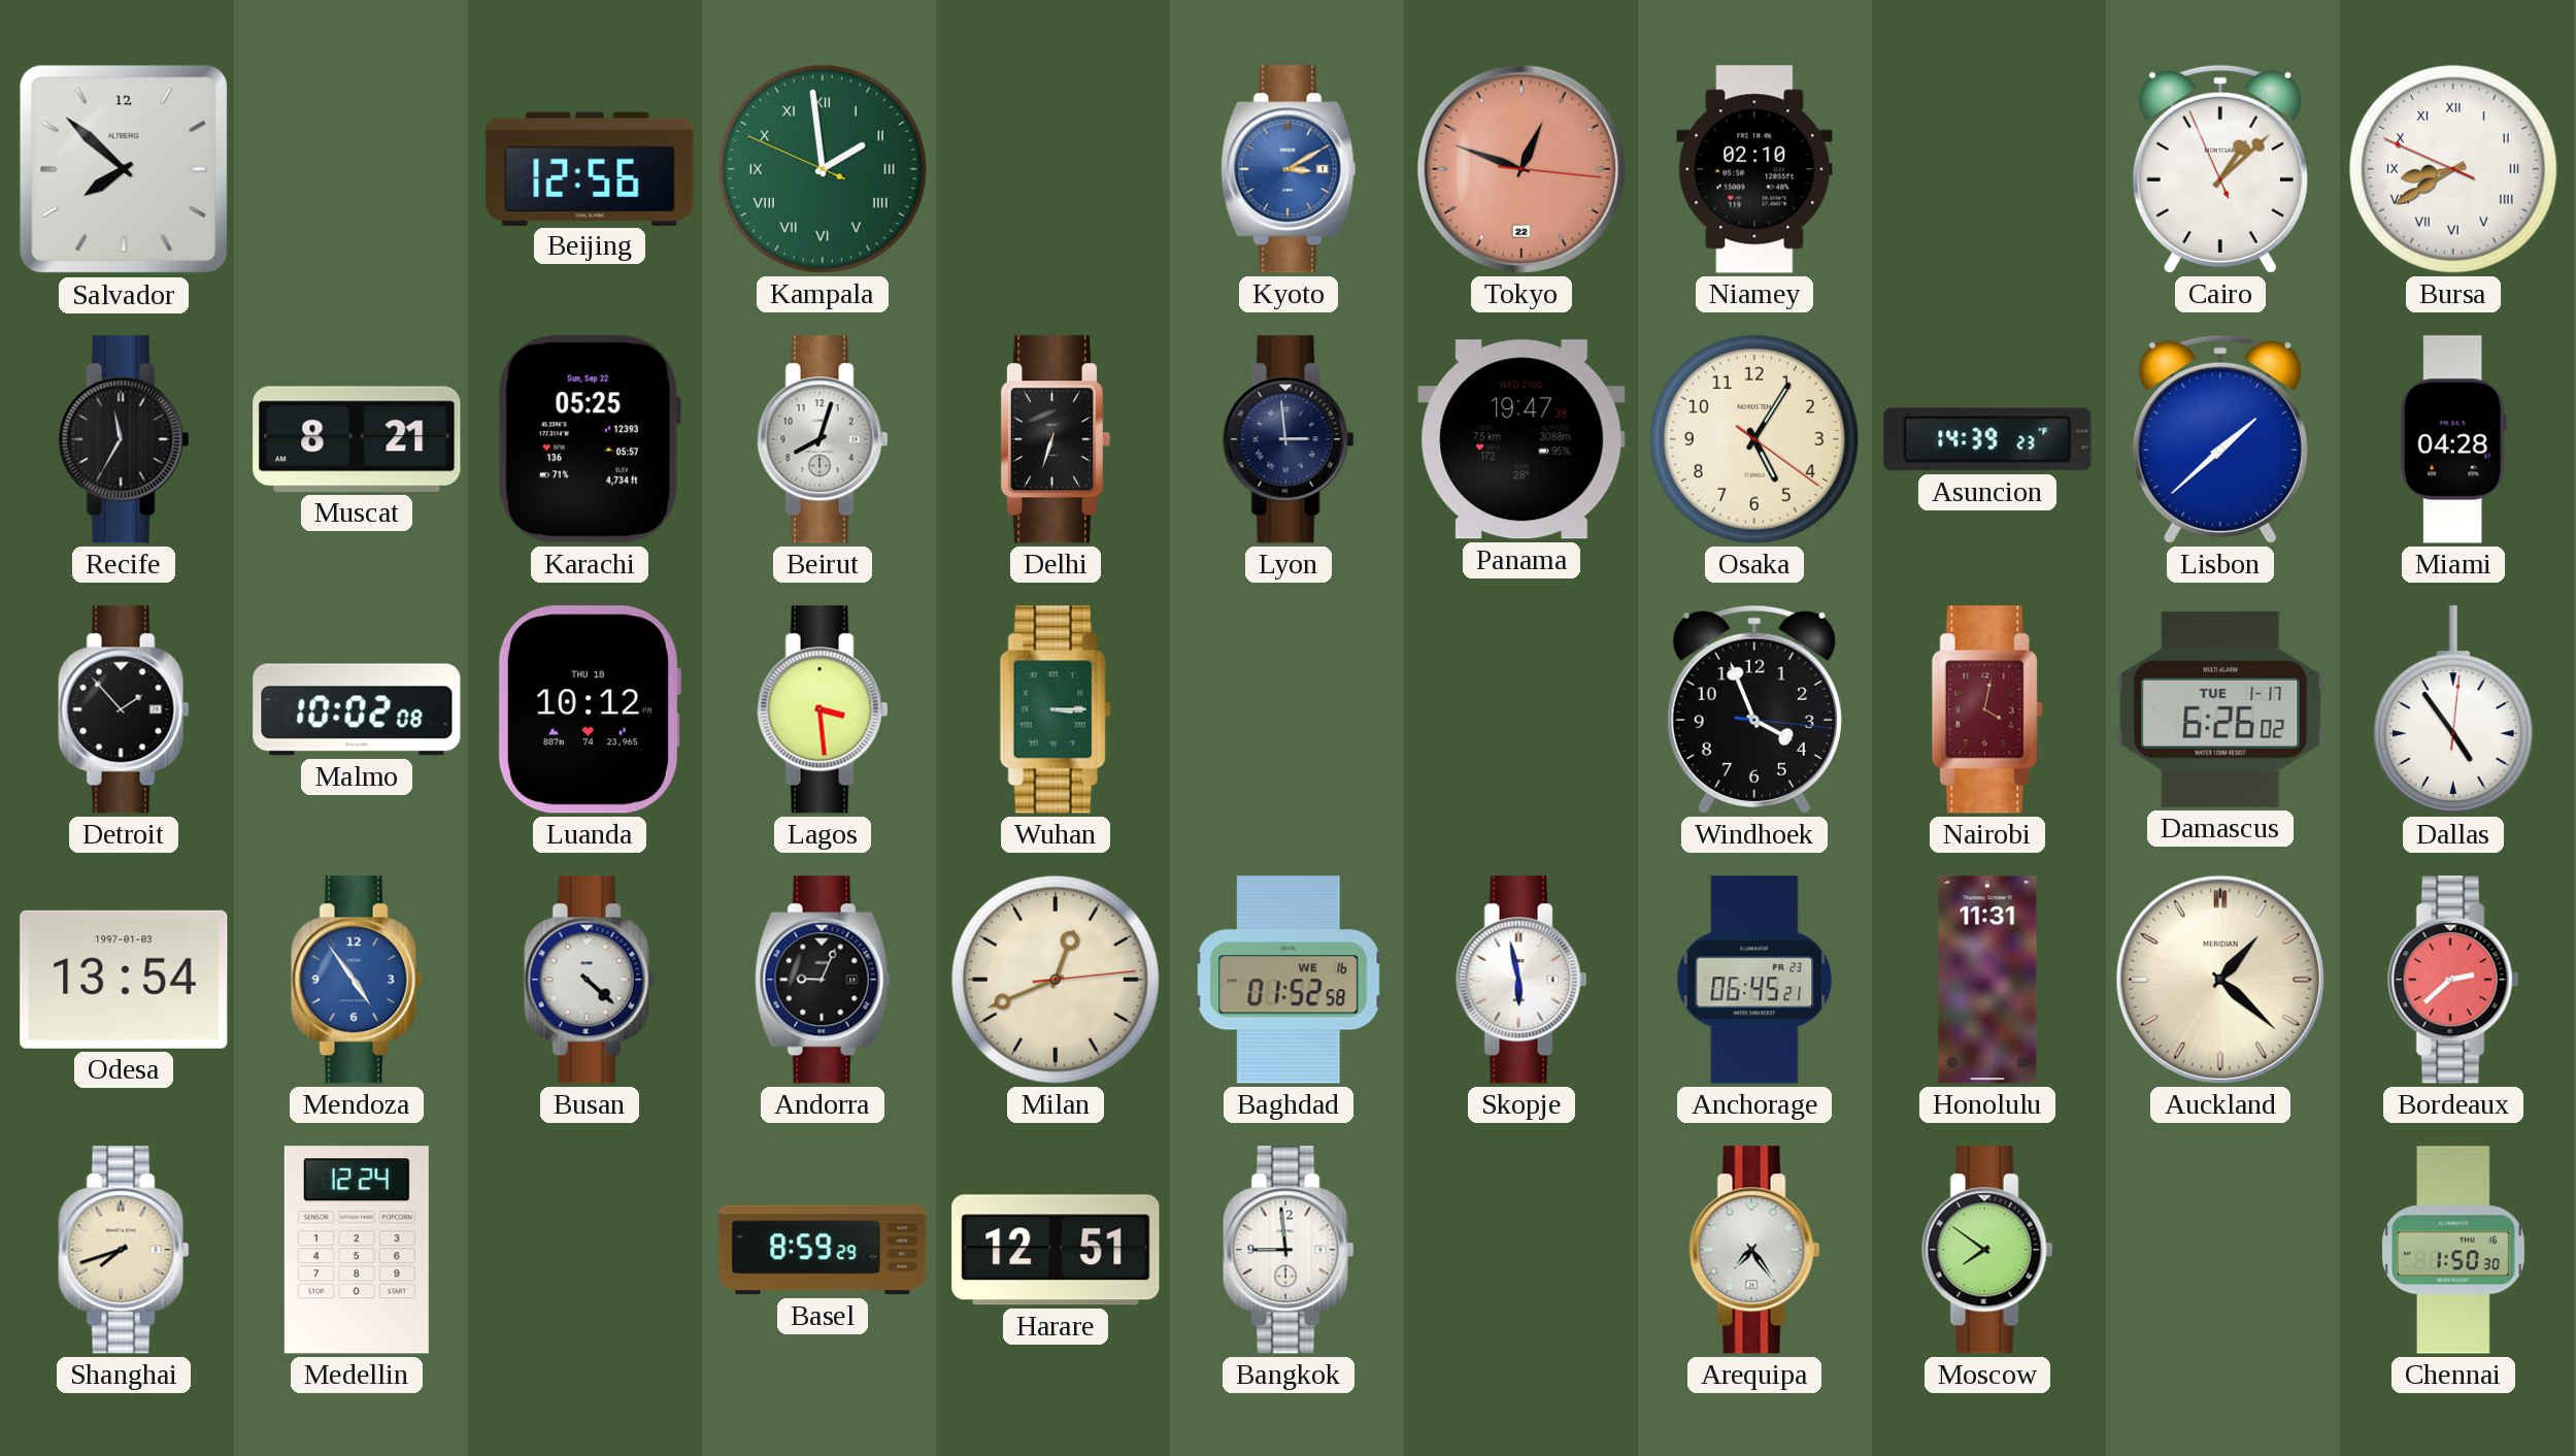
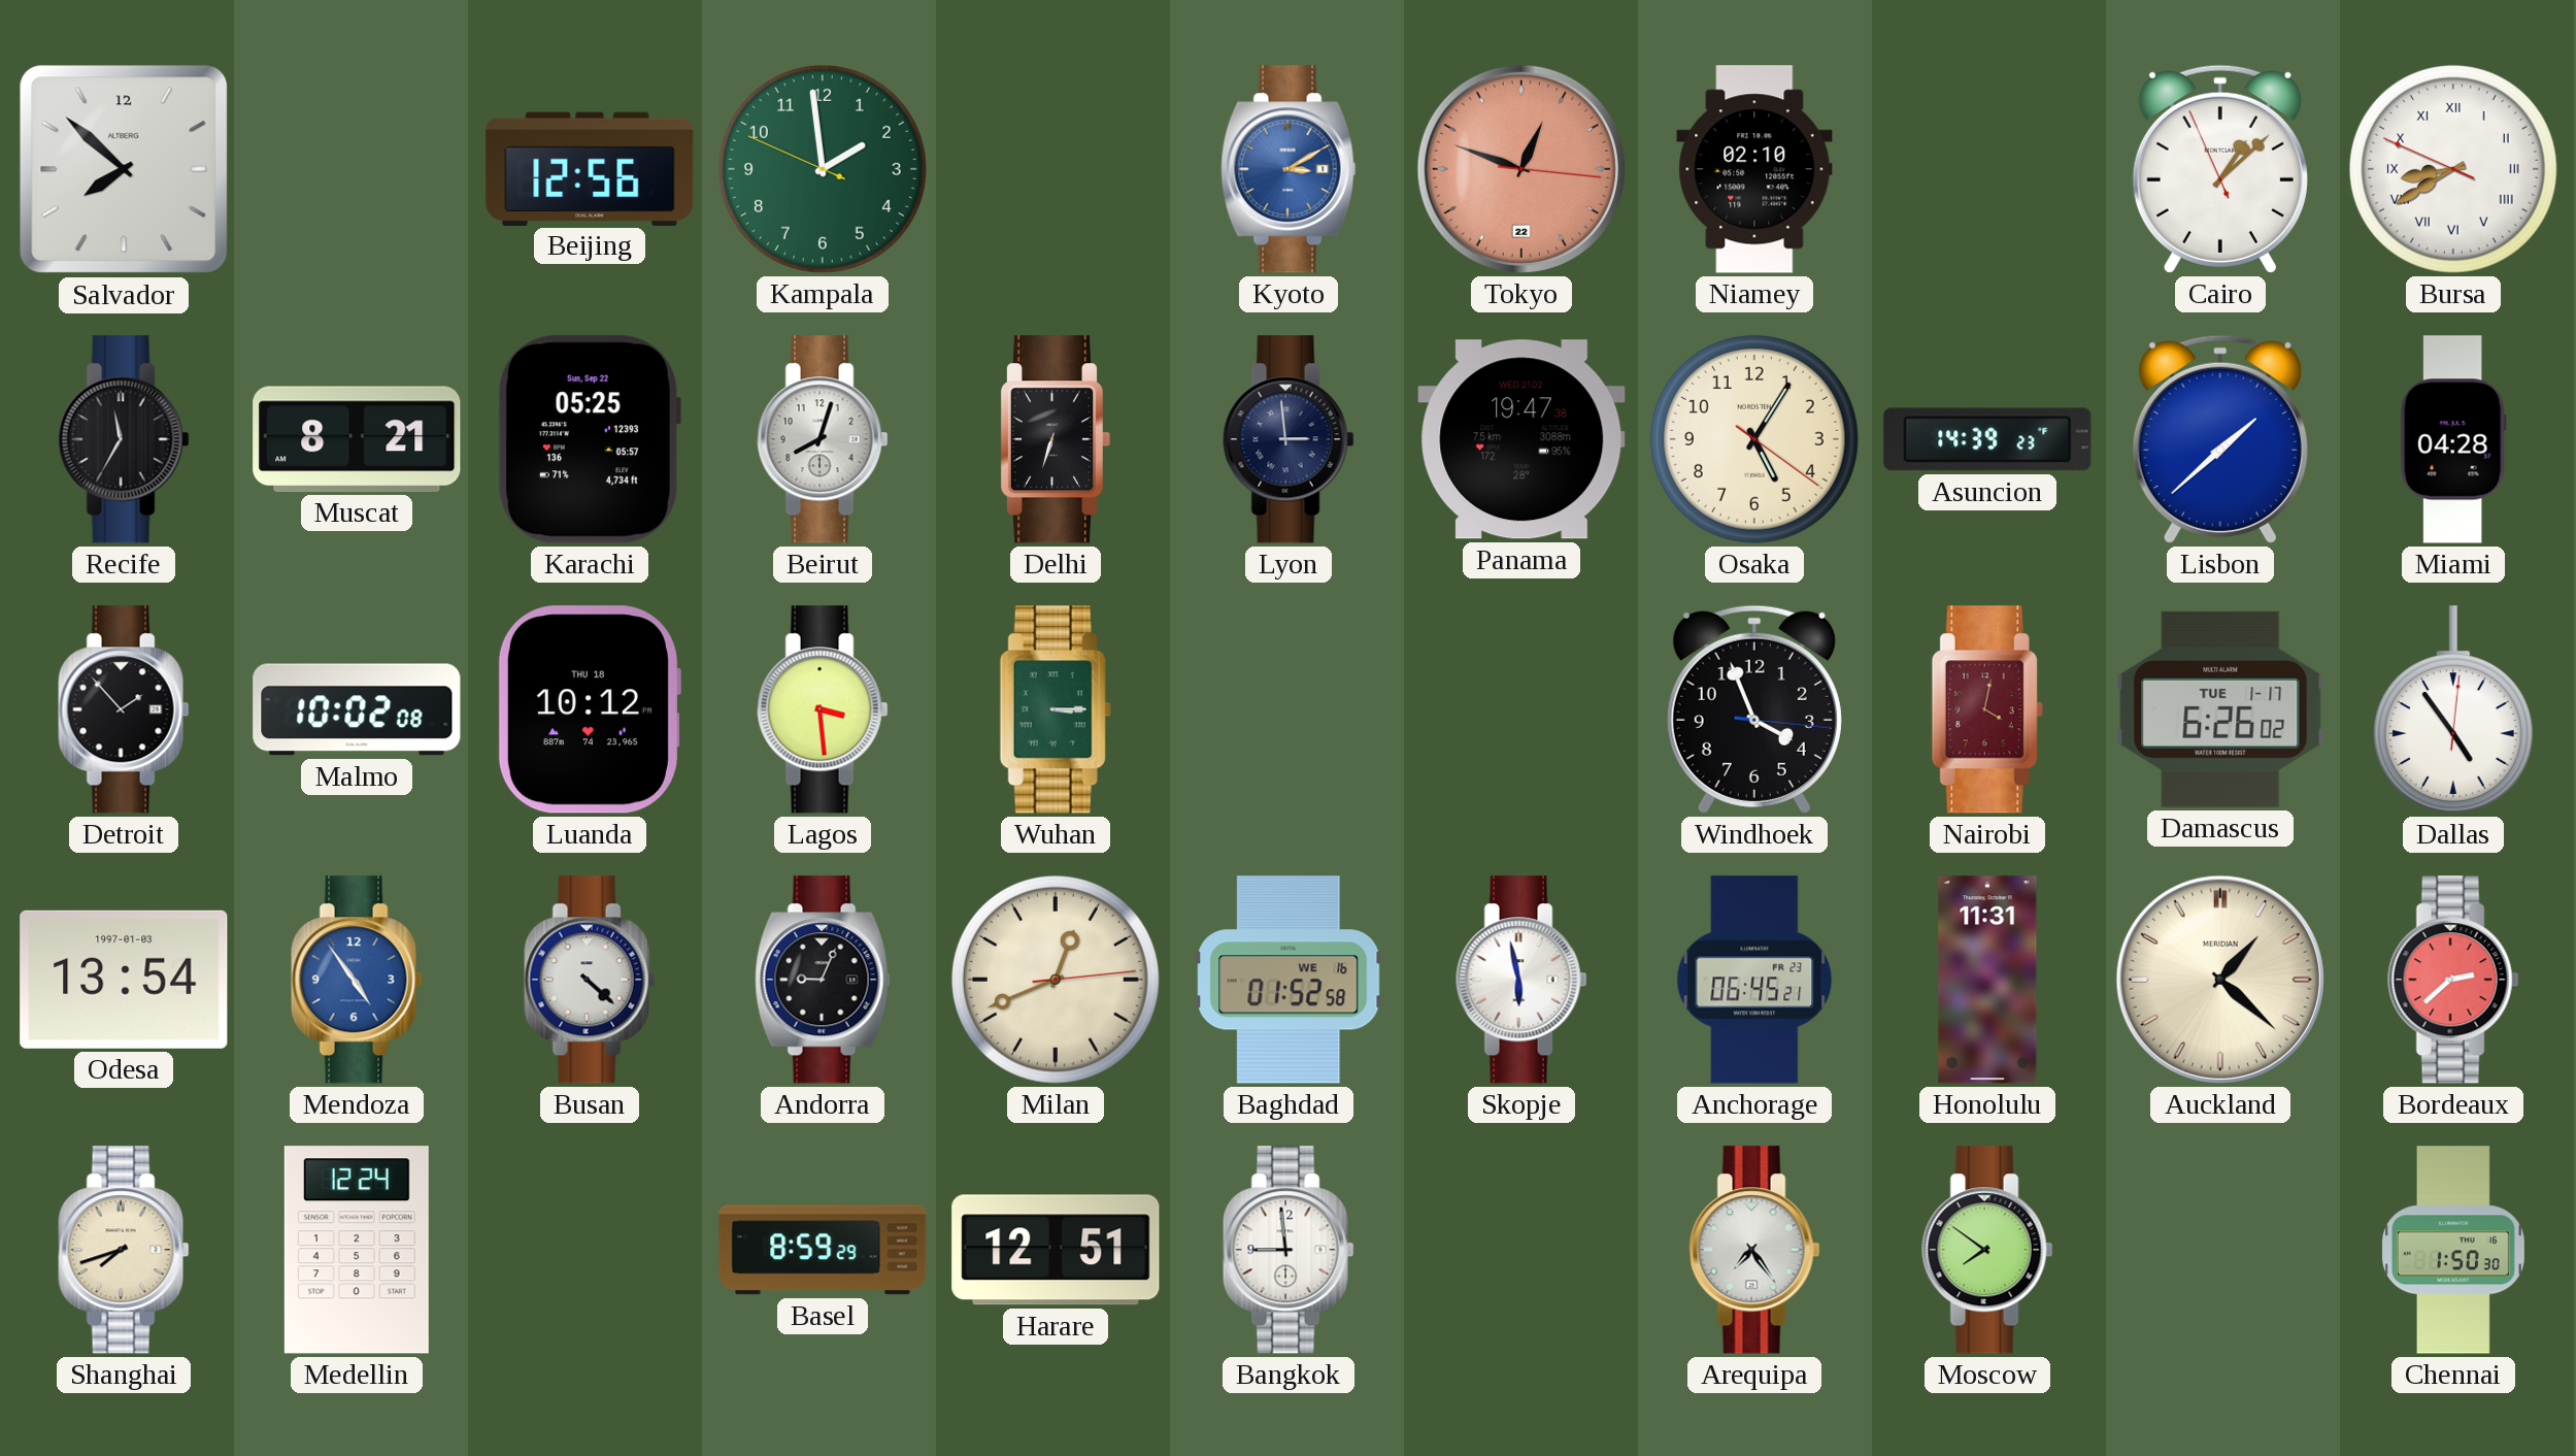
Kampala numerals: Roman -> Arabic (823, 169)
